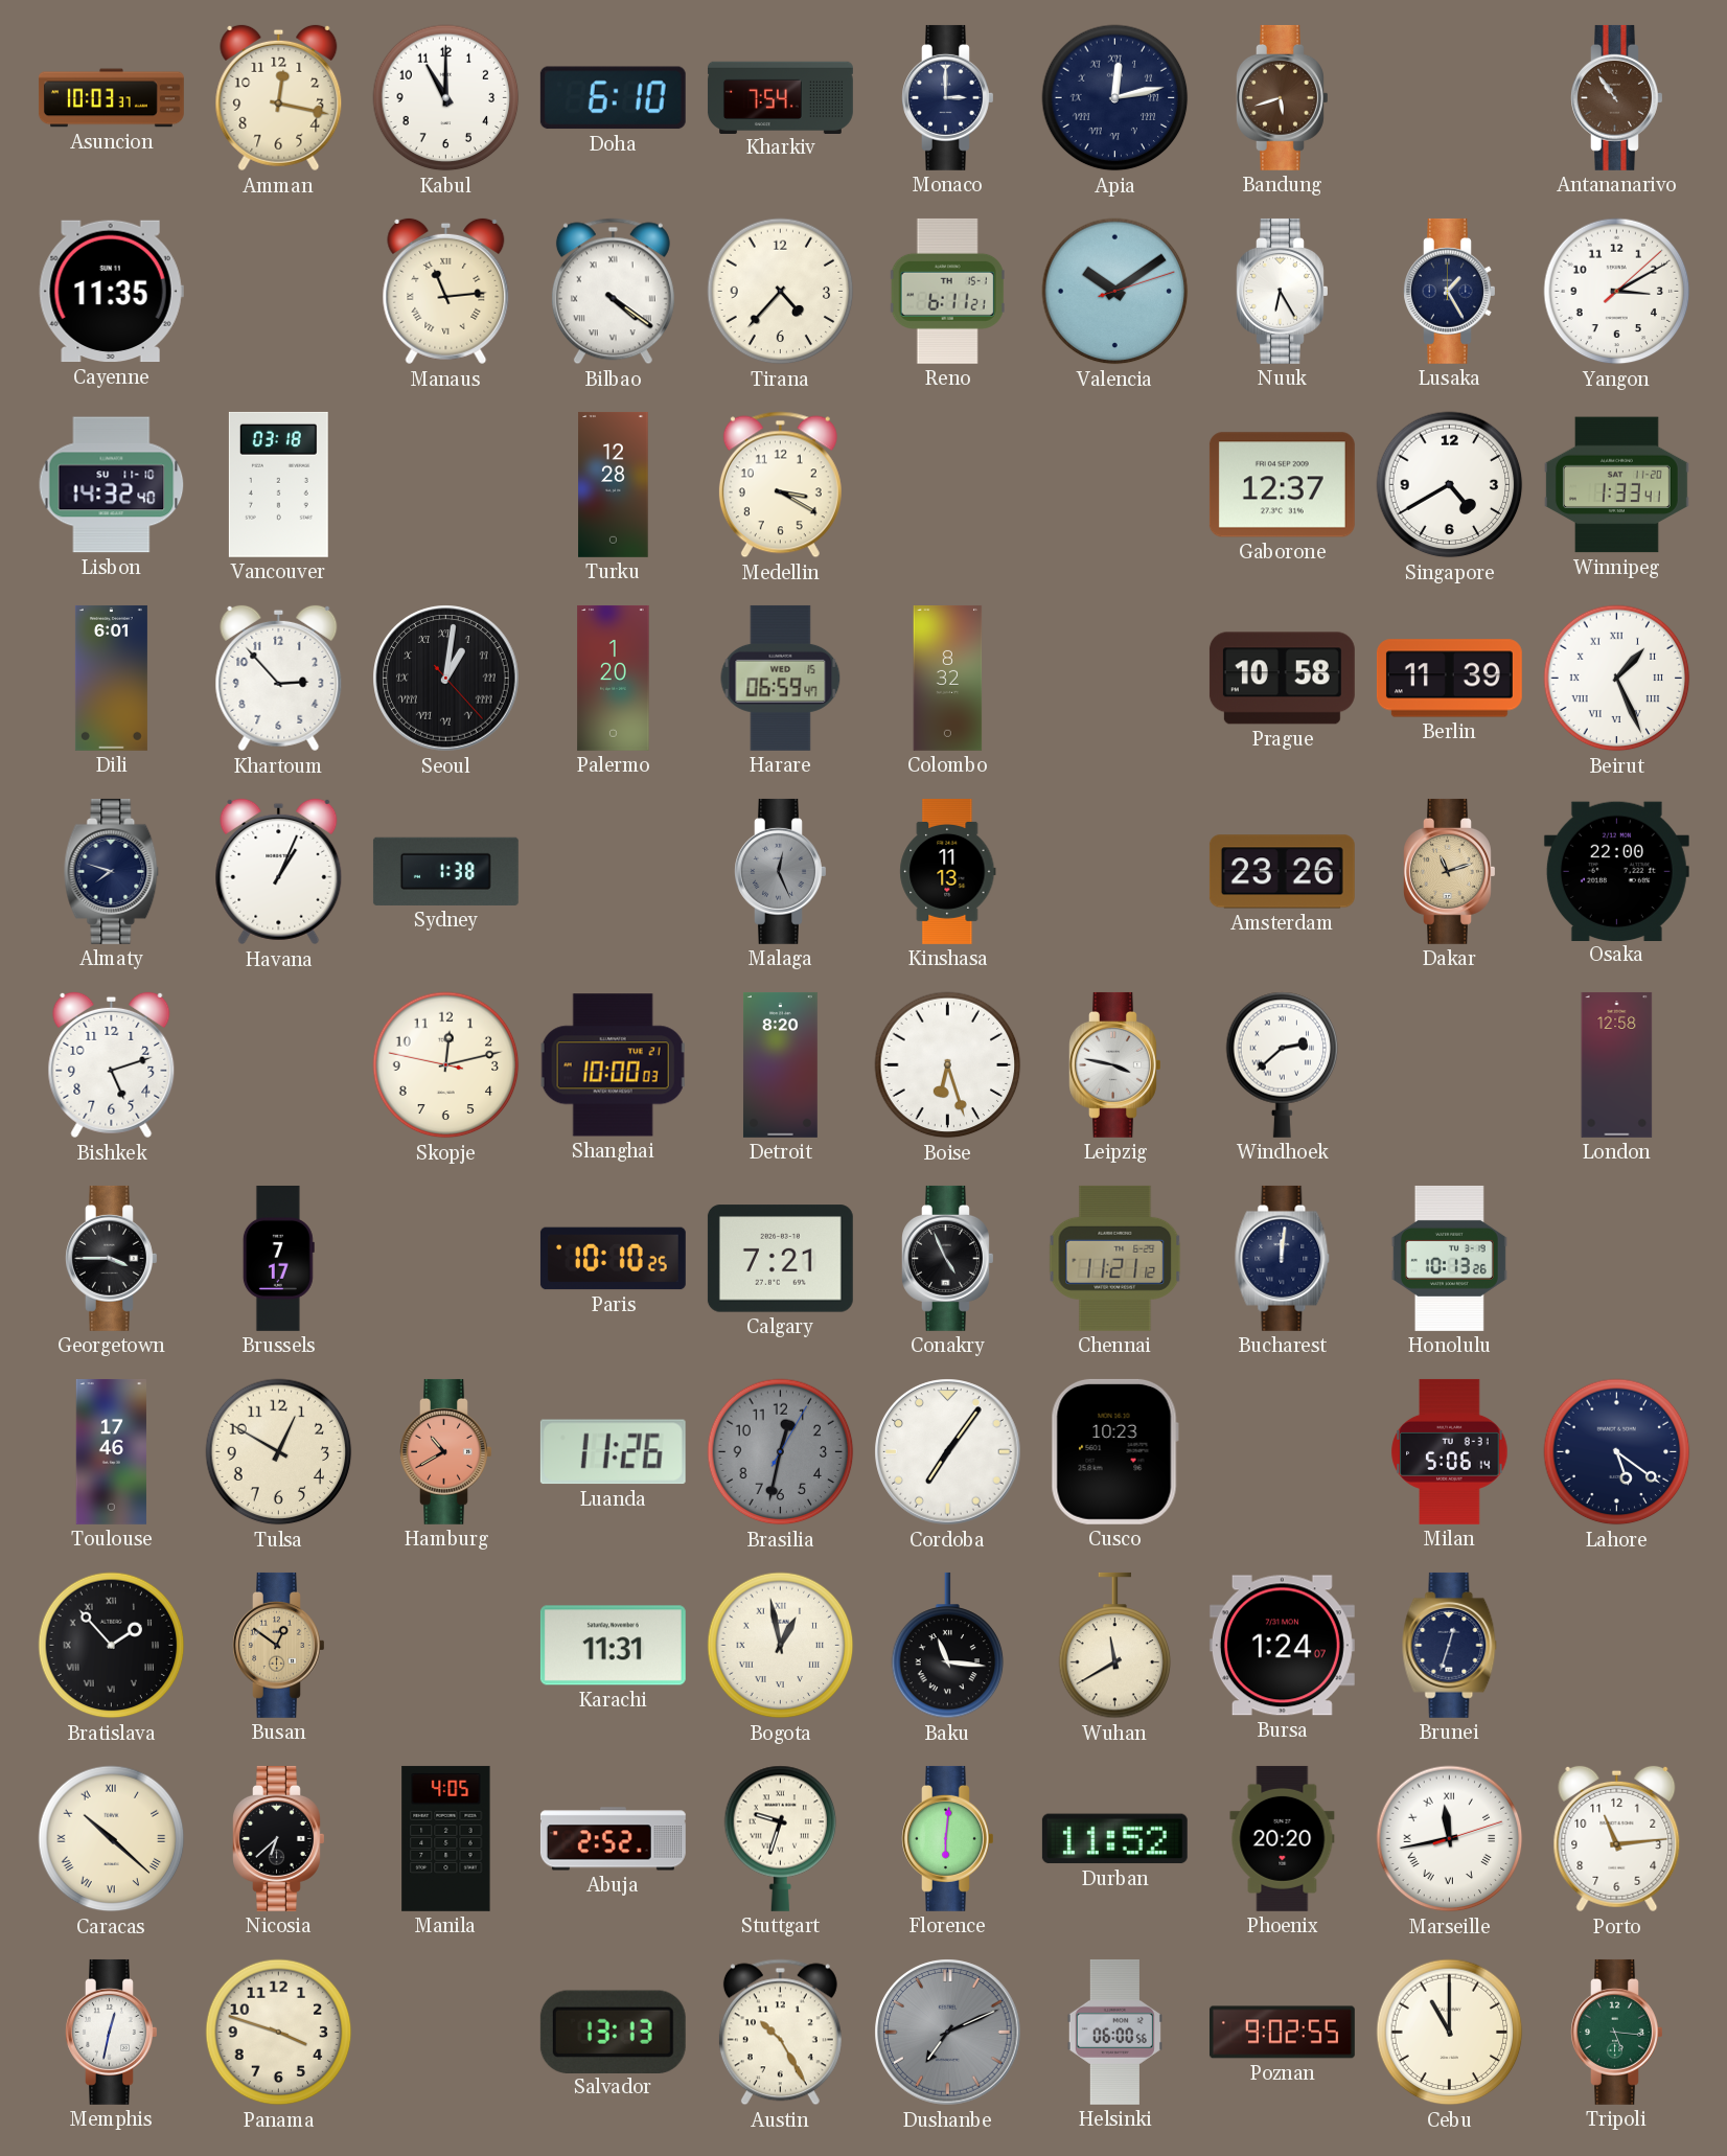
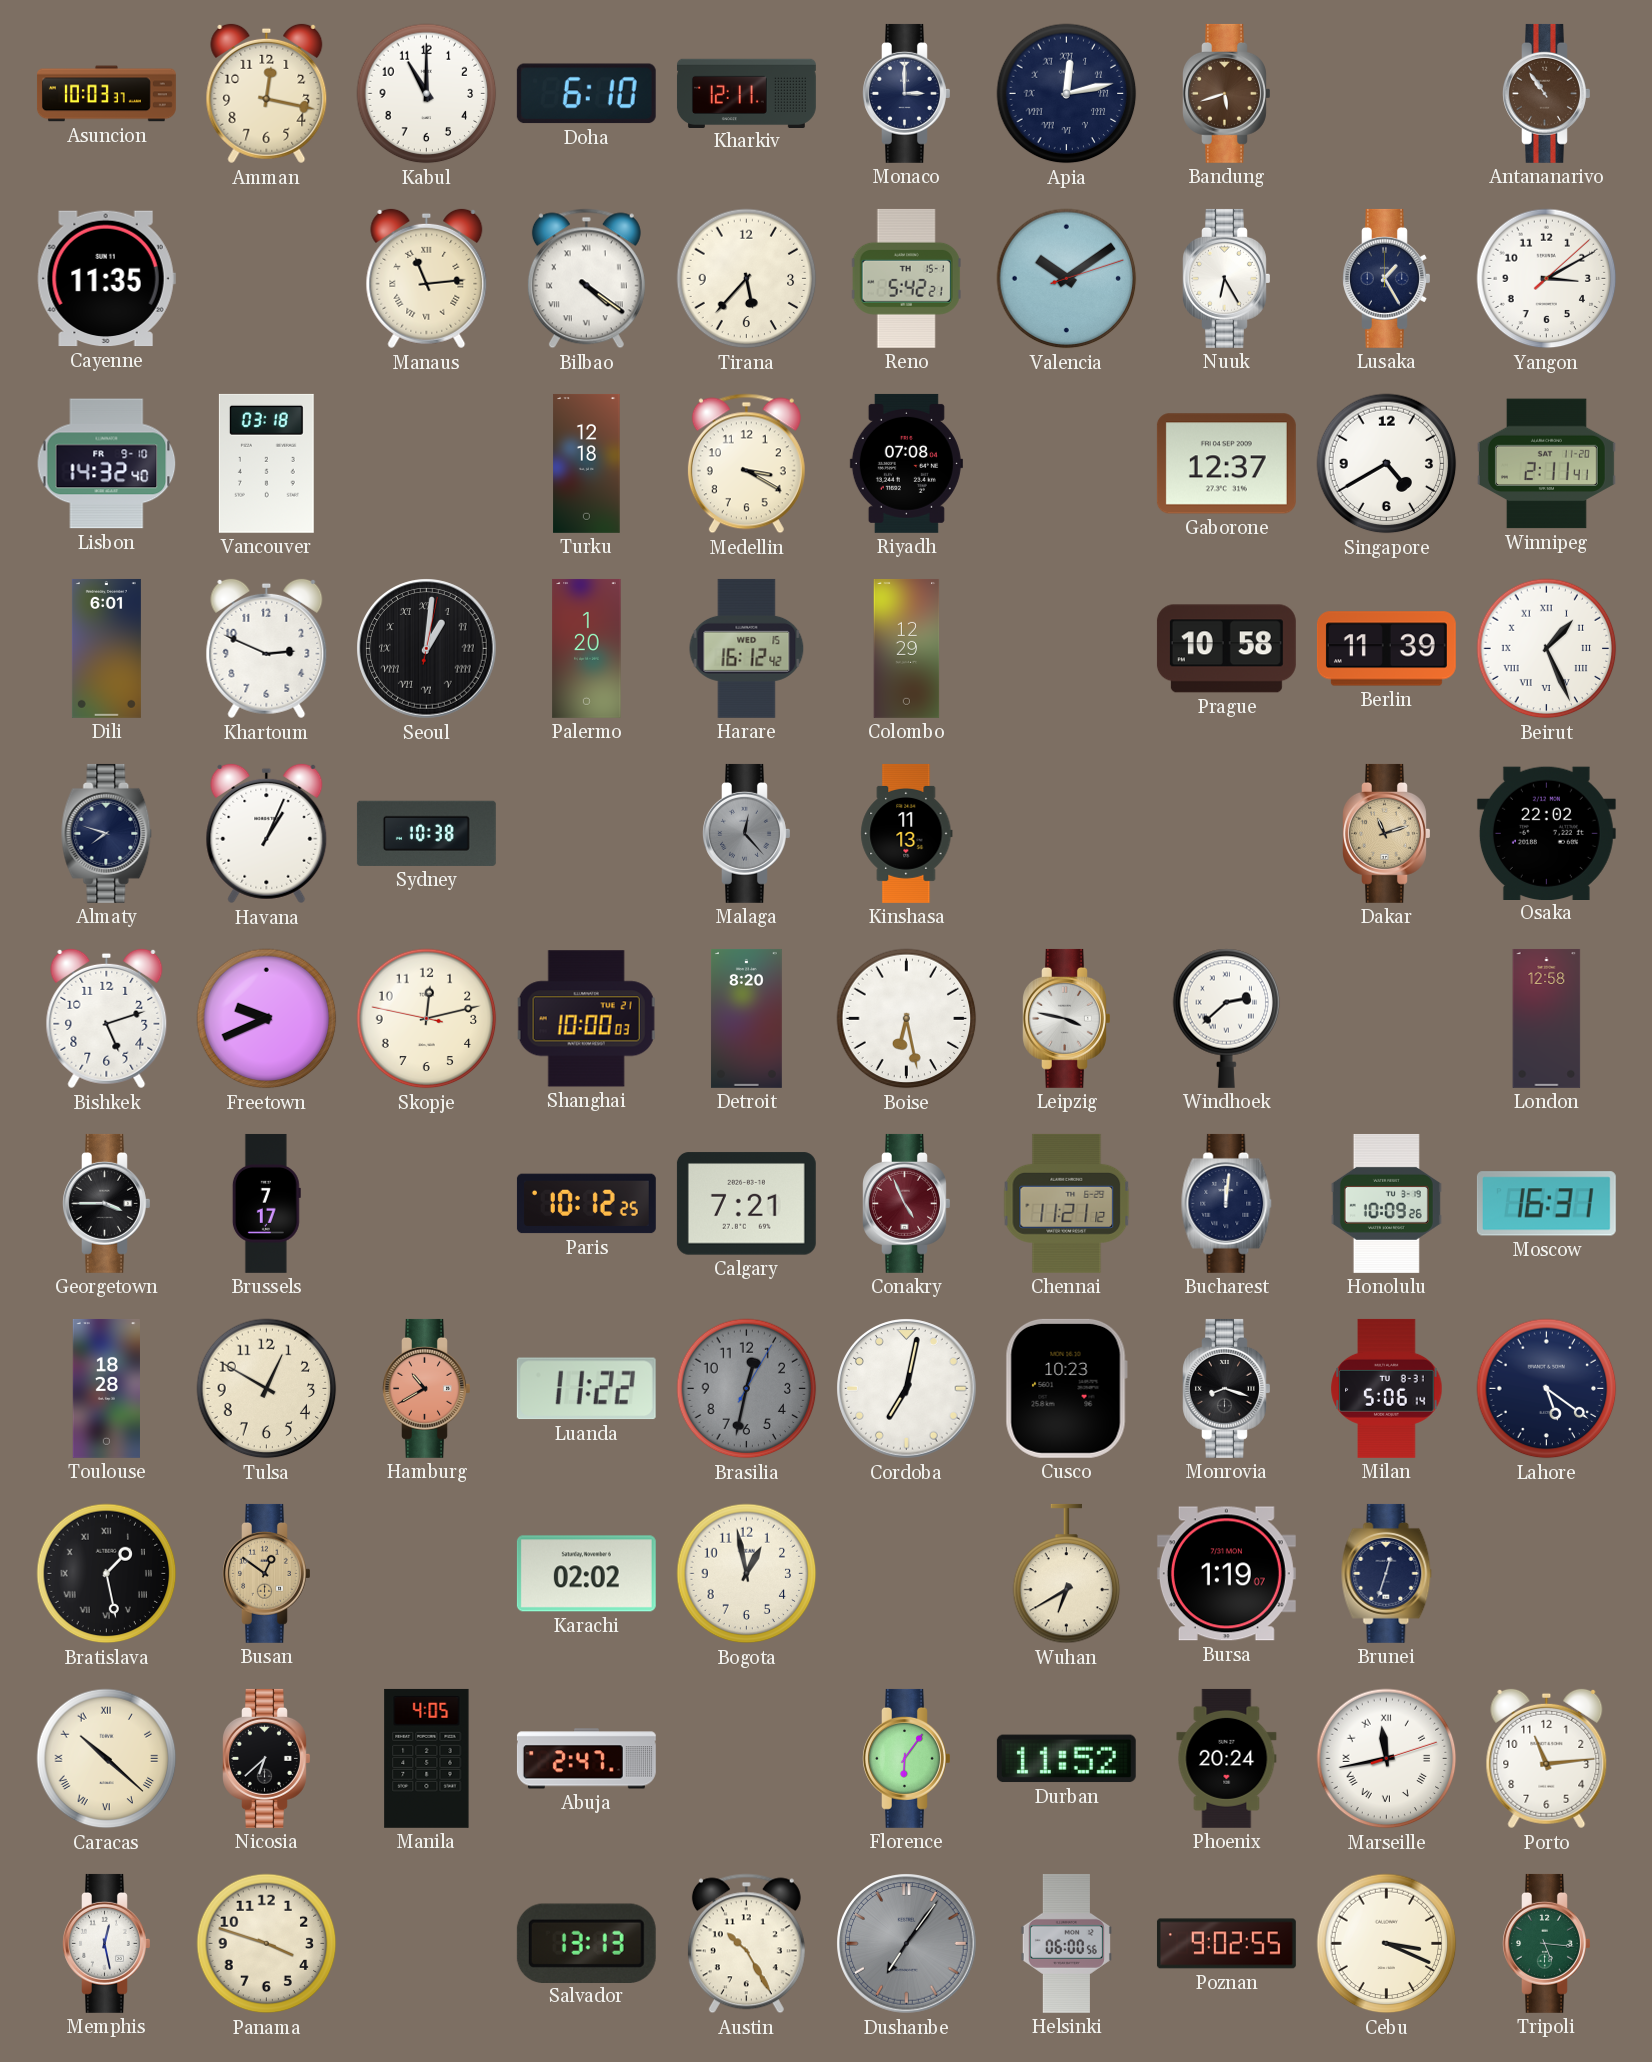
Kharkiv: 7:54 -> 12:11 (746, 93)
Tirana: 4:37 -> 5:37 (747, 279)
Reno: 6:11 -> 5:42 (906, 278)
Lisbon date: SU 11-10 -> FR 9-10 (107, 464)
Turku: 12:28 -> 12:18 (587, 463)
Riyadh: none -> 07:08 (906, 463)
Winnipeg: 1:33 -> 2:11 (1546, 464)
Khartoum: 2:53 -> 2:49 (267, 649)
Seoul: 1:01:23 -> 1:01:02 (427, 649)
Harare: 06:59 -> 16:12 (747, 648)
Colombo: 8:32 -> 12:29 (907, 648)
Sydney: 1:38 -> 10:38 (426, 833)
Malaga: 12:26 -> 12:23 (747, 833)
Amsterdam: 23:26 -> none (1282, 872)
Osaka: 22:00 -> 22:02 (1546, 833)
Freetown: none -> 9:41 (267, 1019)
Boise: 6:27 -> 6:28 (907, 1019)
Paris: 10:10 -> 10:12 (586, 1204)
Conakry dial: black -> burgundy (907, 1203)
Honolulu: 10:13 -> 10:09 (1386, 1203)
Moscow: none -> 16:31 (1546, 1204)
Toulouse: 17:46 -> 18:28 (106, 1388)
Luanda: 11:26 -> 11:22 (586, 1389)
Cordoba: 7:06 -> 7:02 (907, 1389)
Monrovia: none -> 8:18 (1227, 1388)
Bratislava: 1:53 -> 1:28 (107, 1574)
Karachi: 11:31 -> 02:02 (586, 1574)
Bogota numerals: Roman -> Arabic (747, 1574)
Baku: 11:16 -> none (948, 1646)
Wuhan: 11:40 -> 6:40 (1067, 1574)
Bursa: 1:24 -> 1:19 (1226, 1574)
Abuja: 2:52 -> 2:47 (586, 1759)
Stuttgart: 9:33 -> none (781, 1838)
Florence: 6:01 -> 6:06 (907, 1758)
Phoenix: 20:20 -> 20:24 (1227, 1758)
Memphis: 12:32 -> 12:28 (107, 1943)
Dushanbe: 7:11 -> 7:06 (907, 1944)
Cebu: 11:00 -> 3:19 (1387, 1944)
